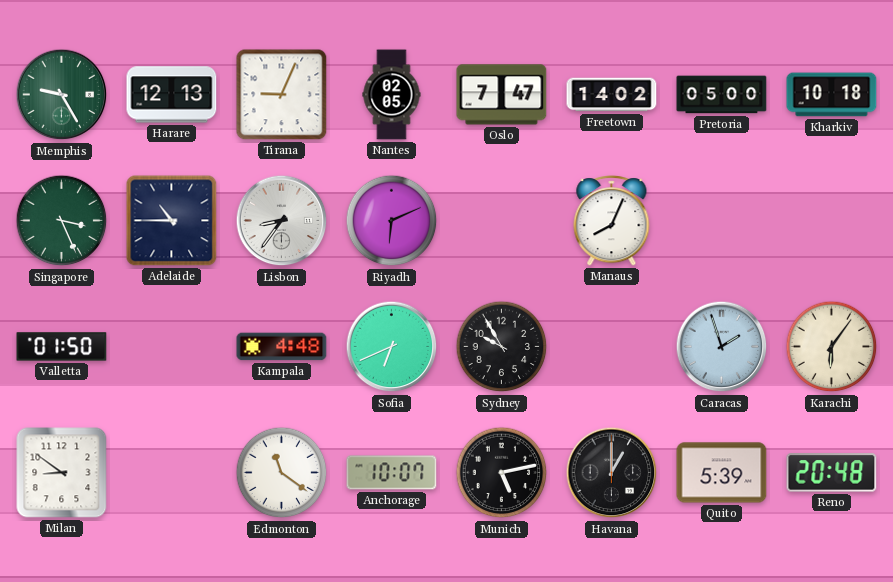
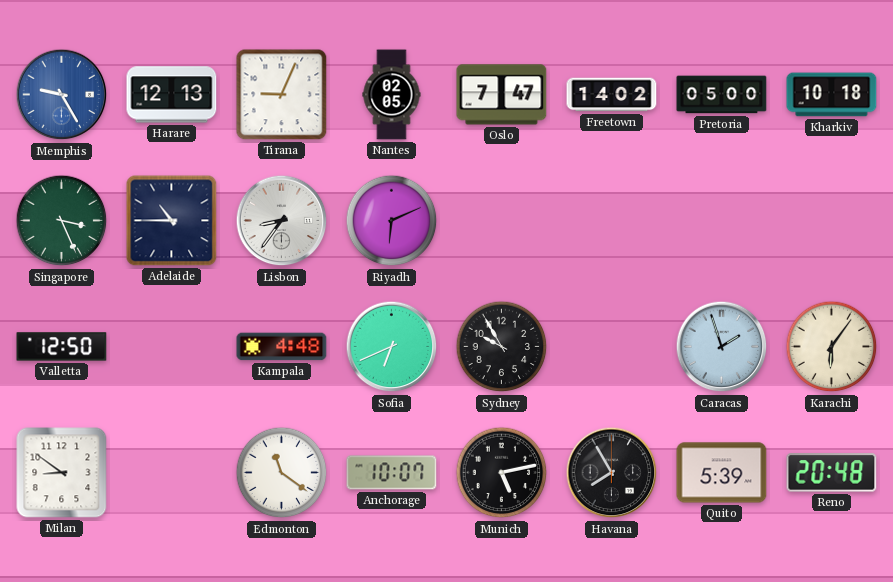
Memphis dial: green -> blue (62, 95)
Manaus: 8:04 -> none (612, 221)
Valletta: 01:50 -> 12:50 (62, 347)
Havana: 1:00 -> 7:55 (612, 473)
